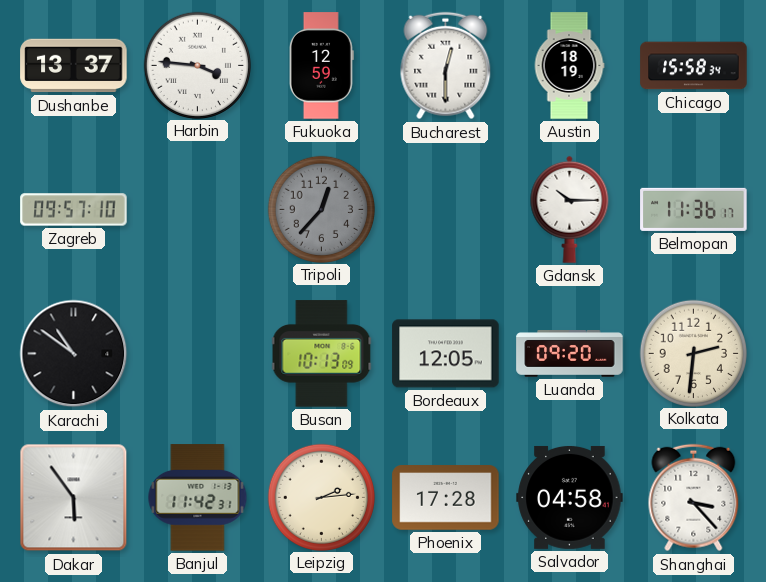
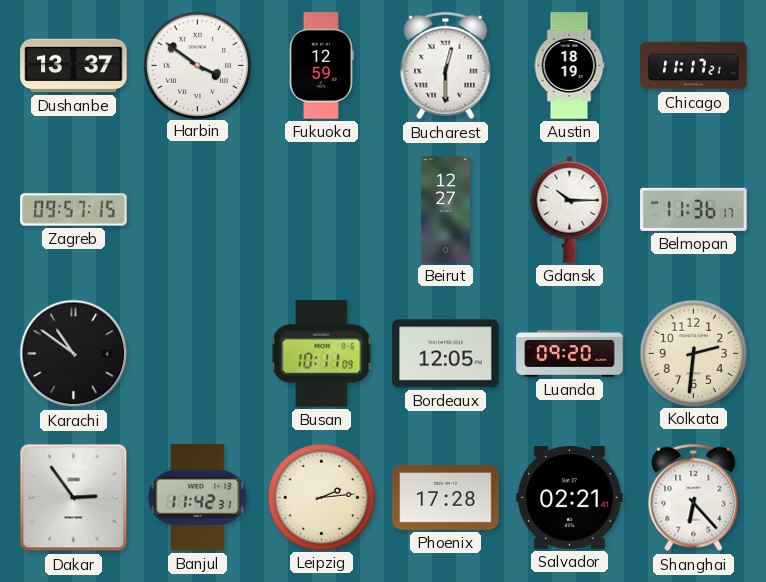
Harbin: 3:46 -> 3:51 (197, 65)
Chicago: 15:58 -> 11:17 (694, 66)
Zagreb: 09:57:10 -> 09:57:15 (74, 210)
Tripoli: 12:37 -> none (321, 209)
Beirut: none -> 12:27 (445, 210)
Busan: 10:13 -> 10:11 (322, 354)
Dakar: 5:54 -> 2:54 (74, 498)
Salvador: 04:58 -> 02:21 (570, 497)
Shanghai: 3:23 -> 6:23 (694, 498)
